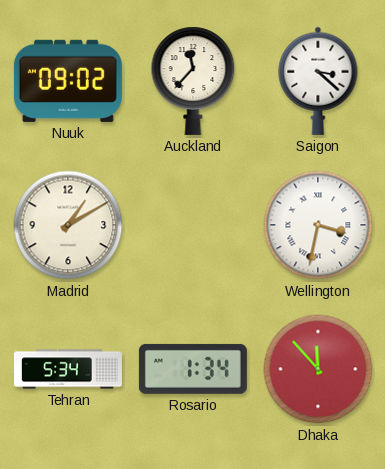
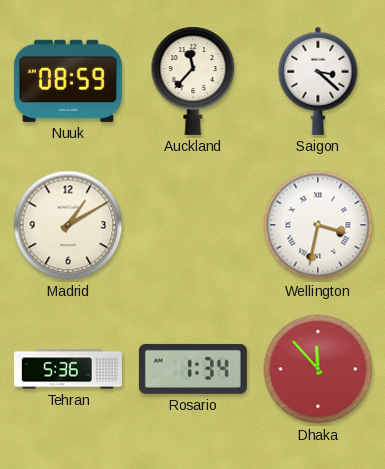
Nuuk: 09:02 -> 08:59 (68, 81)
Tehran: 5:34 -> 5:36 (68, 369)
